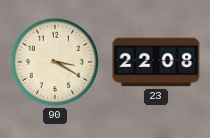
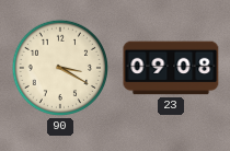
23: 22:08 -> 09:08 (171, 68)
